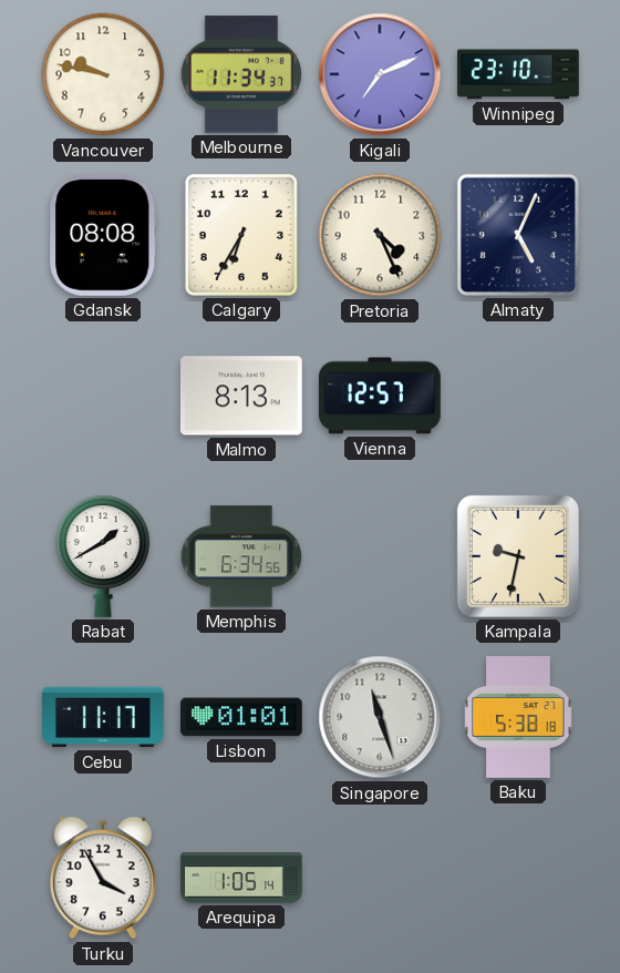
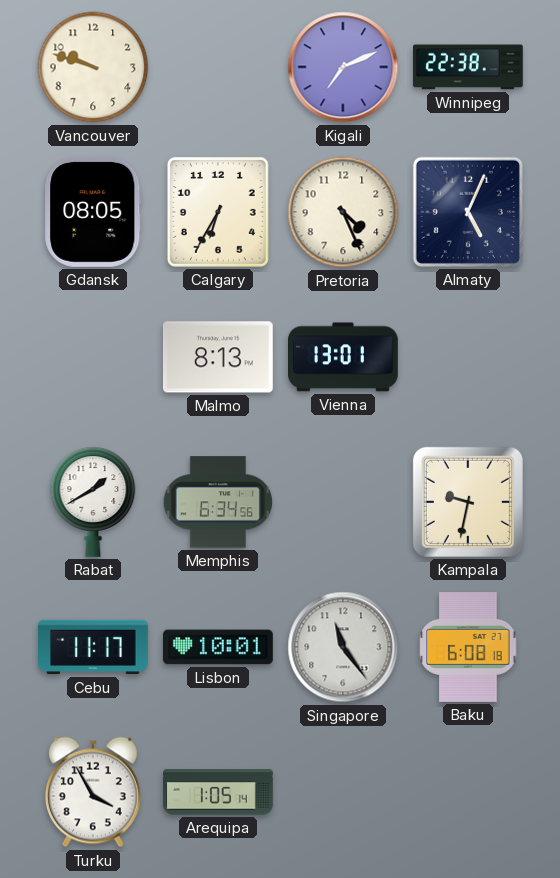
Vancouver: 9:47 -> 9:48 (93, 67)
Melbourne: 11:34 -> none (240, 74)
Winnipeg: 23:10 -> 22:38 (469, 67)
Gdansk: 08:08 -> 08:05 (93, 212)
Vienna: 12:57 -> 13:01 (344, 357)
Lisbon: 01:01 -> 10:01 (219, 647)
Singapore: 11:27 -> 11:24 (343, 647)
Baku: 5:38 -> 6:08 (468, 648)
